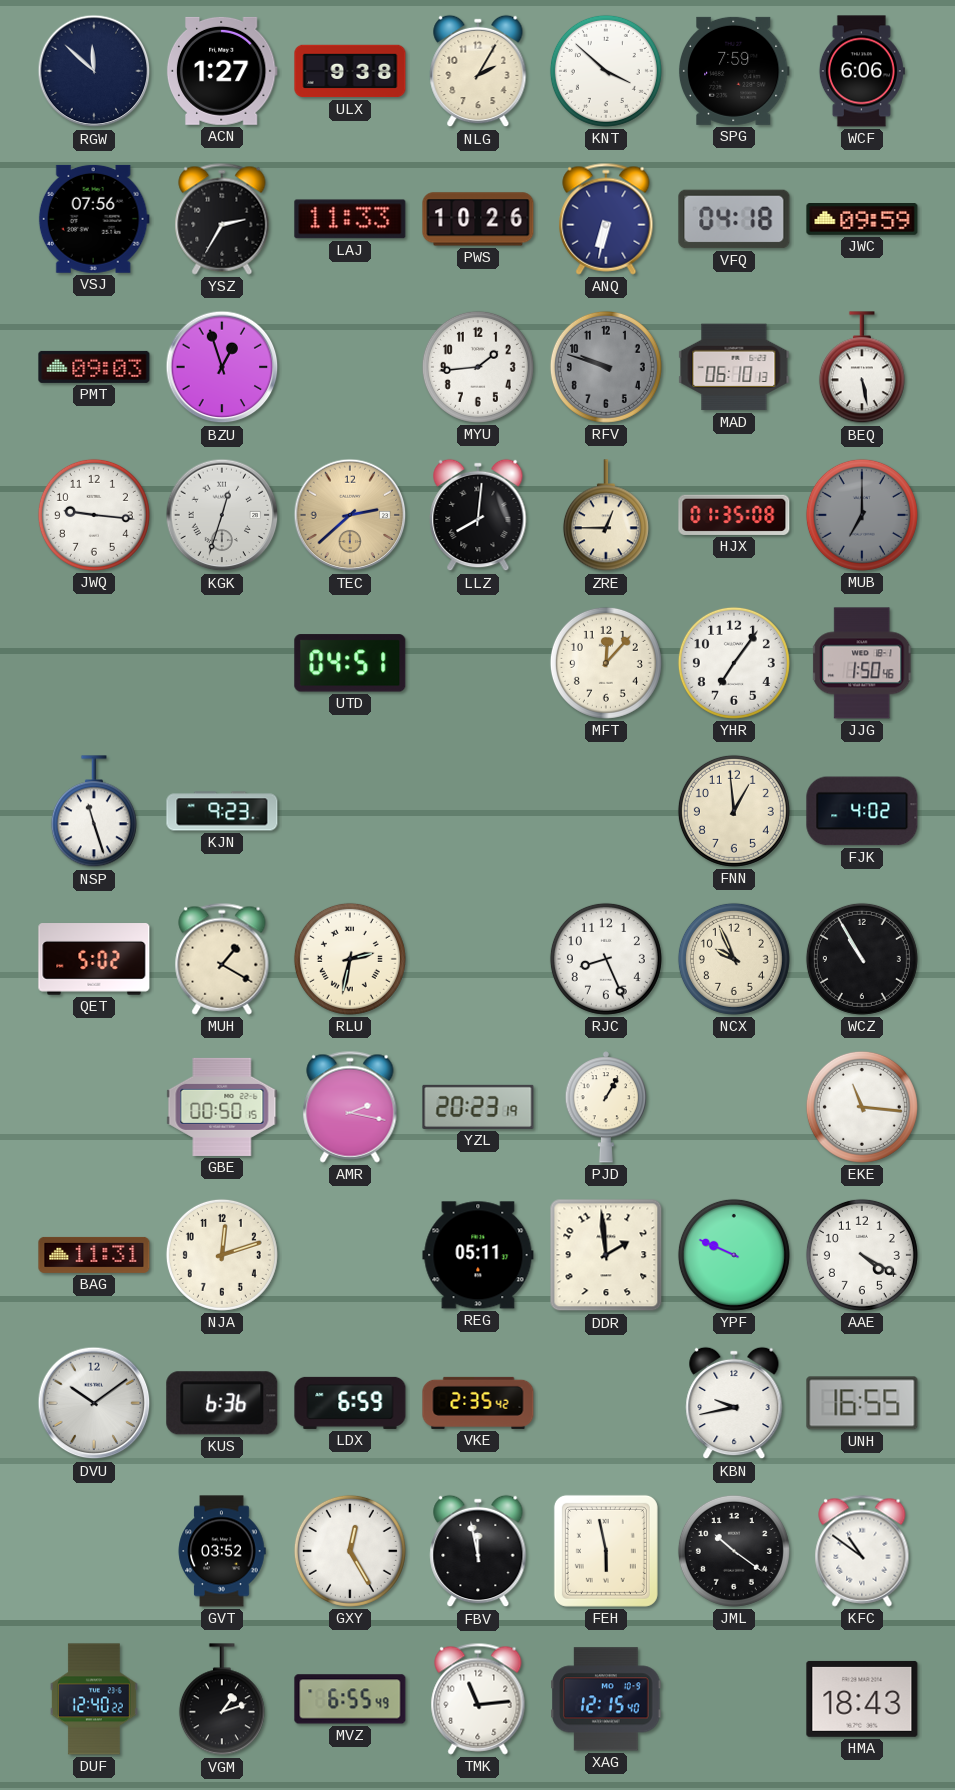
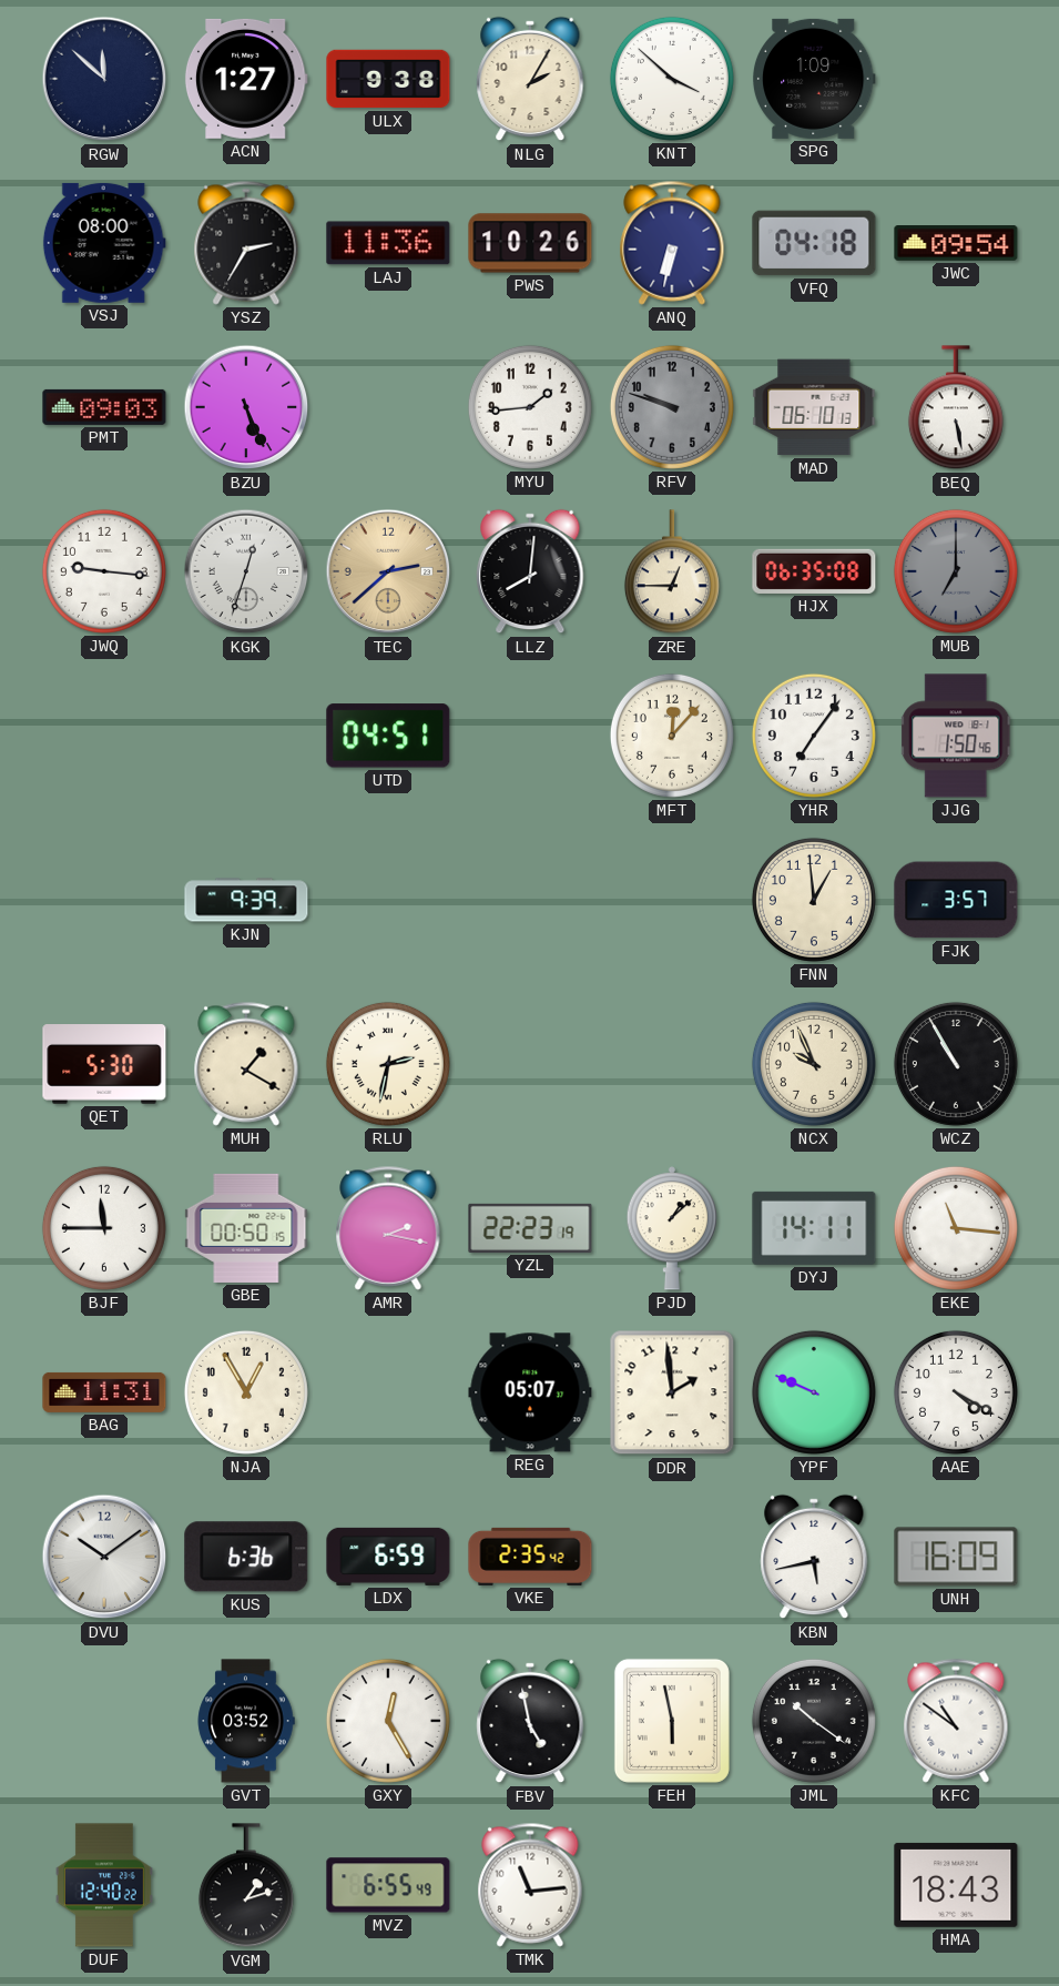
SPG: 7:59 -> 1:09 (814, 79)
WCF: 6:06 -> none (862, 71)
VSJ: 07:56 -> 08:00 (104, 243)
LAJ: 11:33 -> 11:36 (388, 243)
JWC: 09:59 -> 09:54 (956, 244)
BZU: 12:57 -> 5:26 (246, 407)
HJX: 01:35 -> 06:35 (814, 571)
NSP: 11:27 -> none (94, 812)
KJN: 9:23 -> 9:39 (246, 900)
FJK: 4:02 -> 3:57 (956, 900)
QET: 5:02 -> 5:30 (104, 1064)
RJC: 8:26 -> none (606, 959)
BJF: none -> 11:45 (104, 1228)
YZL: 20:23 -> 22:23 (530, 1228)
PJD: 1:05 -> 1:08 (672, 1228)
DYJ: none -> 14:11 (814, 1228)
NJA: 12:12 -> 12:55 (246, 1392)
REG: 05:11 -> 05:07 (530, 1392)
KBN: 9:43 -> 5:43 (814, 1557)
UNH: 16:55 -> 16:09 (956, 1557)
FBV: 11:58 -> 4:58 (530, 1721)
XAG: 12:15 -> none (606, 1699)
